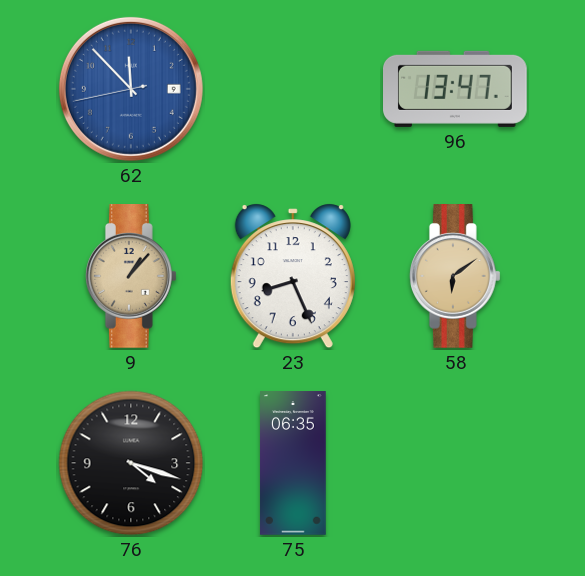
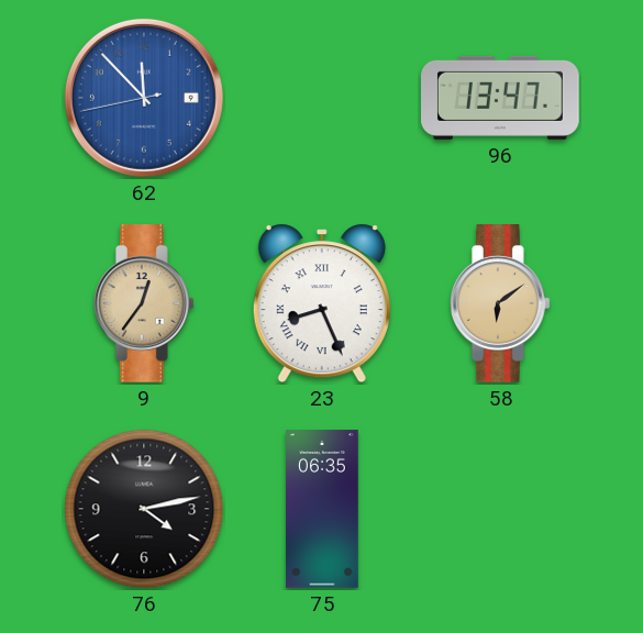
9: 1:07 -> 12:36 (144, 304)
23 numerals: Arabic -> Roman (322, 303)
76: 4:18 -> 4:13 (144, 509)
